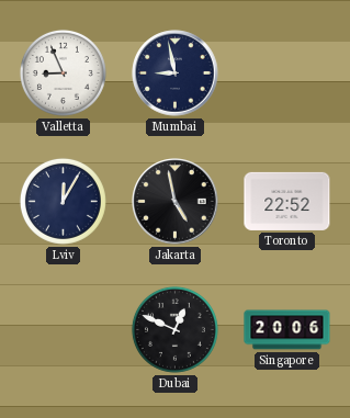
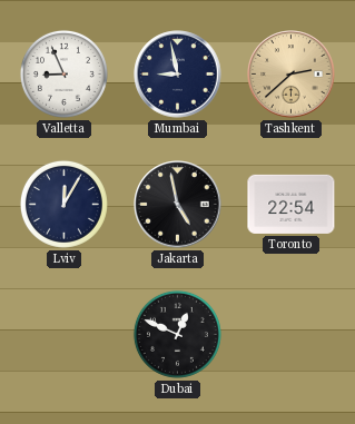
Tashkent: none -> 2:38 (292, 75)
Toronto: 22:52 -> 22:54 (292, 204)
Singapore: 20:06 -> none (287, 330)
